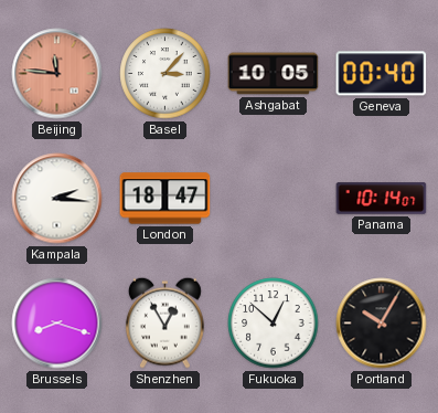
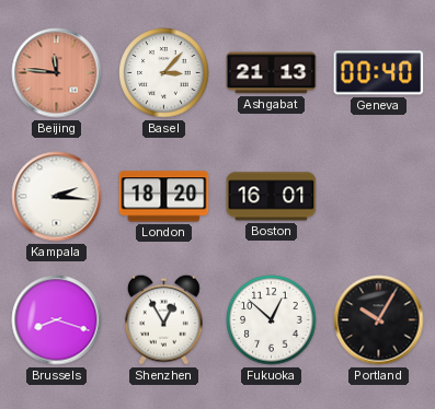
Ashgabat: 10:05 -> 21:13 (272, 73)
London: 18:47 -> 18:20 (164, 197)
Boston: none -> 16:01 (272, 197)
Panama: 10:14 -> none (382, 199)
